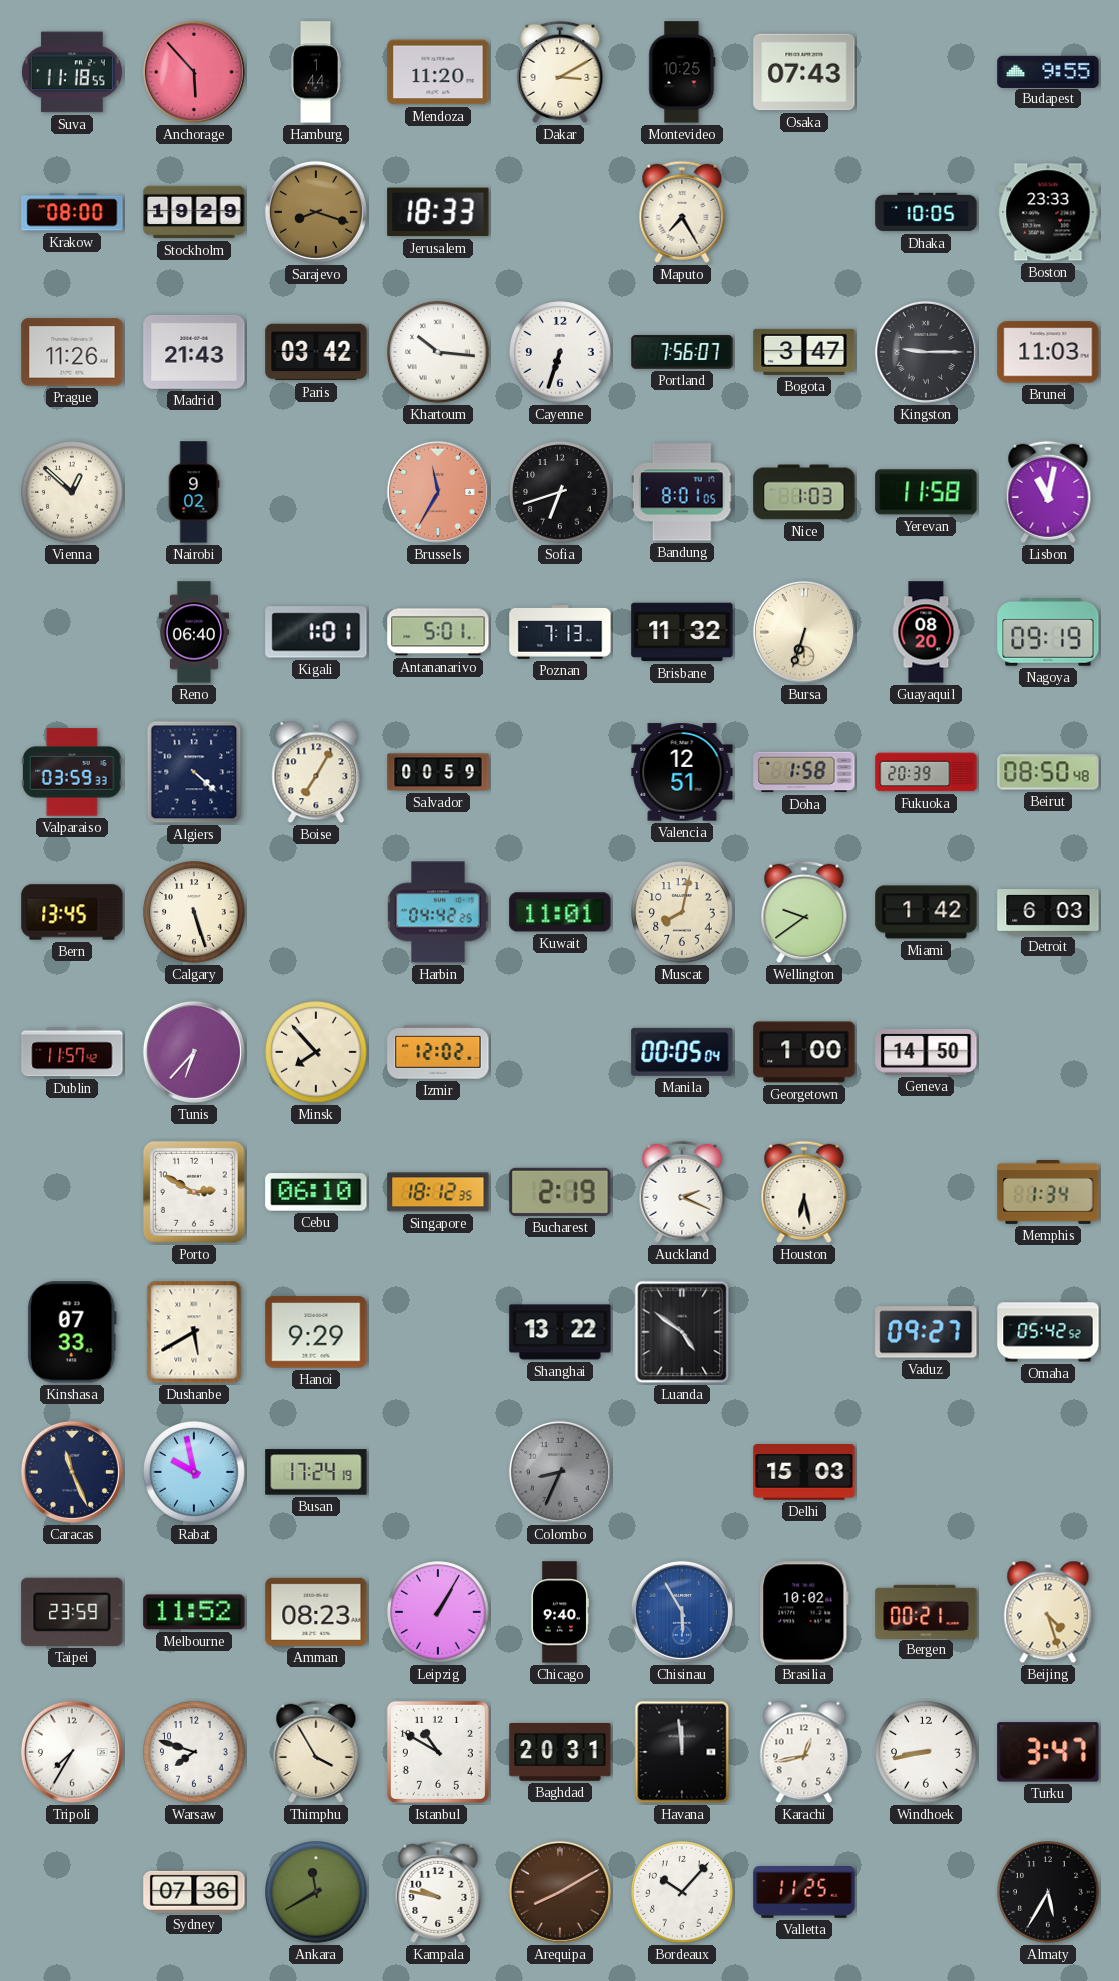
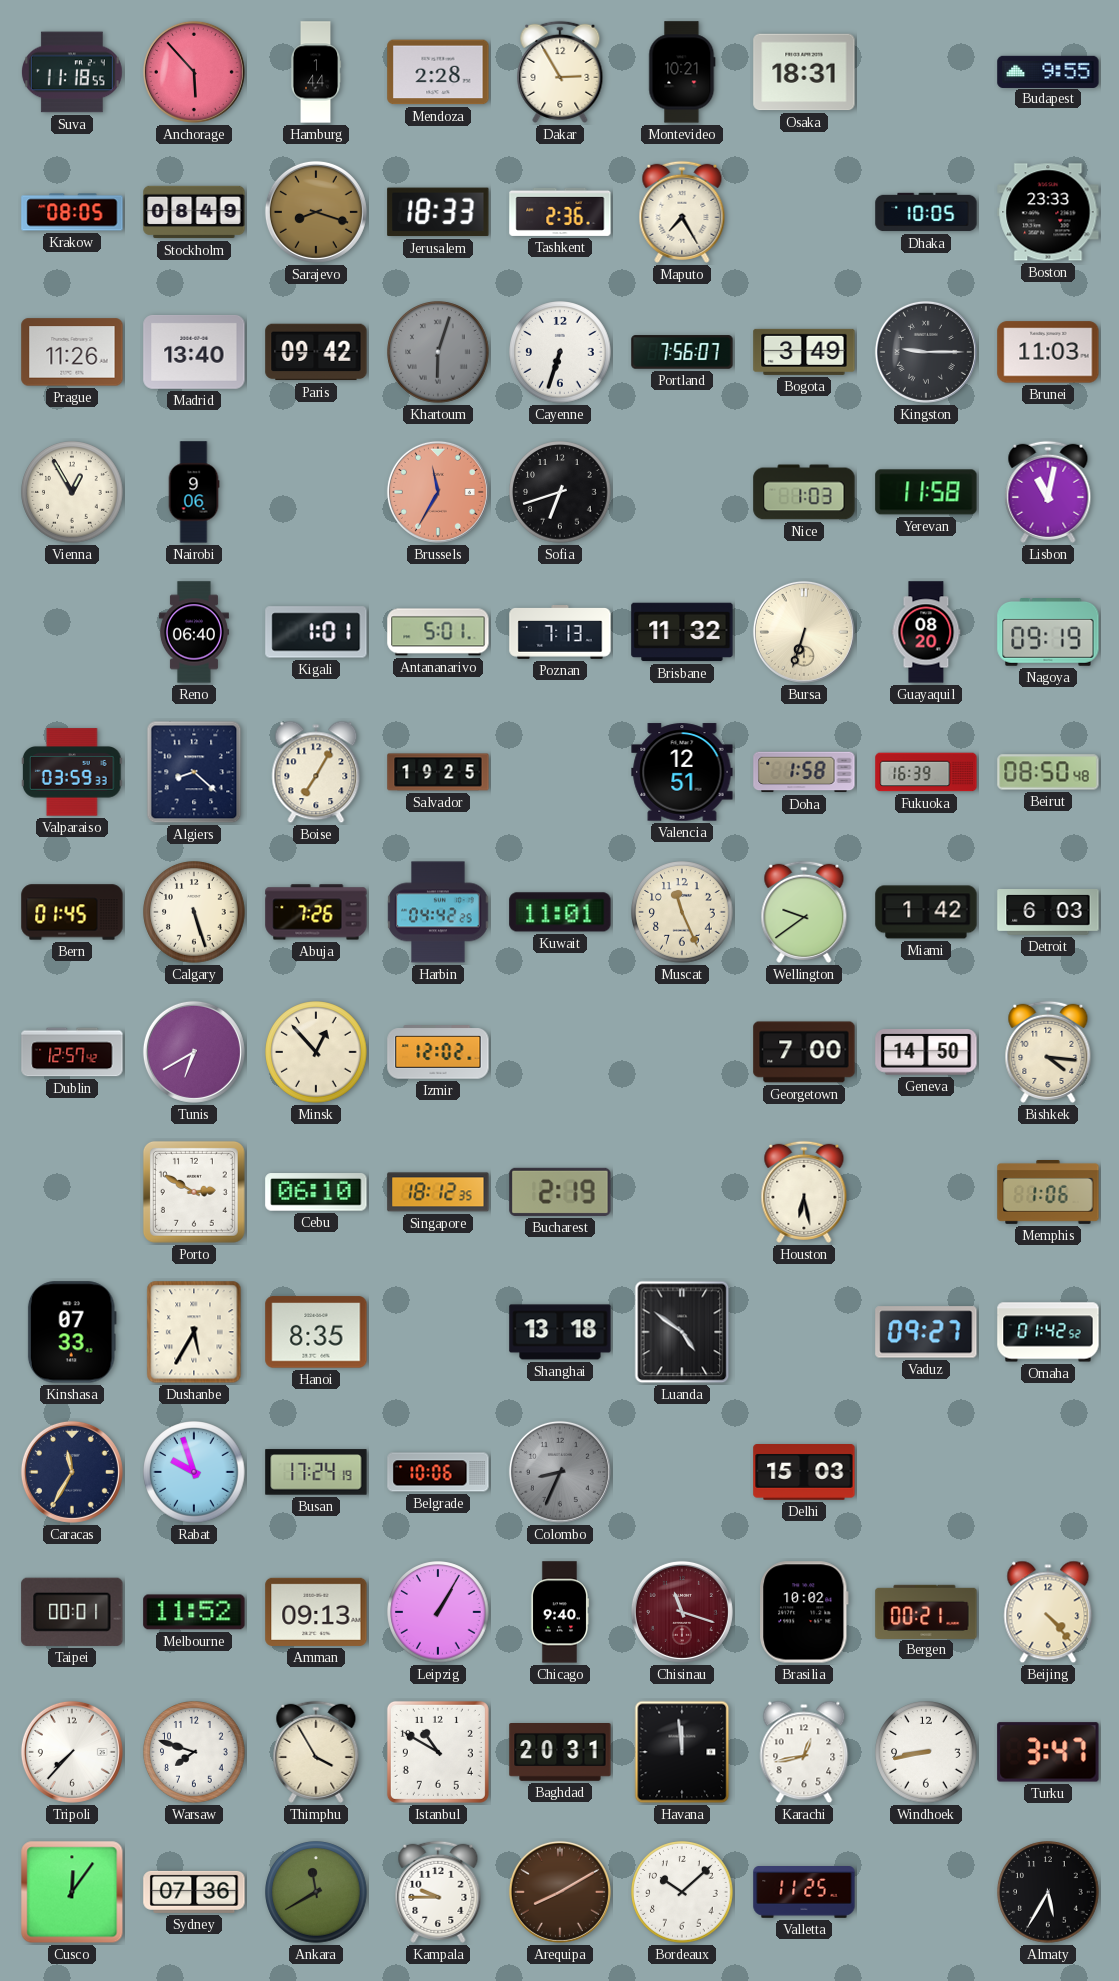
Mendoza: 11:20 -> 2:28 (438, 72)
Dakar: 3:10 -> 2:55 (560, 72)
Montevideo: 10:25 -> 10:21 (682, 72)
Osaka: 07:43 -> 18:31 (804, 72)
Krakow: 08:00 -> 08:05 (72, 212)
Stockholm: 19:29 -> 08:49 (194, 212)
Tashkent: none -> 2:36 (560, 212)
Madrid: 21:43 -> 13:40 (194, 352)
Paris: 03:42 -> 09:42 (316, 352)
Khartoum: 10:16 -> 6:03 (438, 352)
Khartoum dial: white -> grey (438, 352)
Bogota: 3:47 -> 3:49 (804, 352)
Vienna: 12:52 -> 12:55 (72, 492)
Nairobi: 9:02 -> 9:06 (194, 492)
Bandung: 8:01 -> none (682, 492)
Algiers: 4:22 -> 8:22 (194, 772)
Salvador: 00:59 -> 19:25 (438, 772)
Fukuoka: 20:39 -> 16:39 (926, 772)
Bern: 13:45 -> 01:45 (72, 912)
Abuja: none -> 7:26 (316, 912)
Muscat: 8:02 -> 11:26 (682, 912)
Dublin: 11:57 -> 12:57 (72, 1052)
Tunis: 6:37 -> 6:40 (194, 1052)
Minsk: 7:53 -> 12:53 (316, 1052)
Manila: 00:05 -> none (682, 1052)
Georgetown: 1:00 -> 7:00 (804, 1052)
Bishkek: none -> 4:16 (1048, 1052)
Auckland: 2:19 -> none (682, 1192)
Memphis: 1:34 -> 1:06 (1048, 1192)
Dushanbe: 5:40 -> 5:35 (194, 1332)
Hanoi: 9:29 -> 8:35 (316, 1332)
Shanghai: 13:22 -> 13:18 (560, 1332)
Omaha: 05:42 -> 01:42 (1048, 1332)
Caracas: 11:26 -> 11:35 (72, 1472)
Rabat: 9:58 -> 9:57 (194, 1472)
Belgrade: none -> 10:06 (438, 1472)
Taipei: 23:59 -> 00:01 (72, 1612)
Amman: 08:23 -> 09:13 (316, 1612)
Chisinau: 5:55 -> 11:18 (682, 1612)
Chisinau dial: blue -> burgundy (682, 1612)
Beijing: 4:27 -> 4:23 (1048, 1612)
Tripoli: 7:35 -> 7:37 (72, 1752)
Cusco: none -> 12:06 (72, 1892)
Kampala: 9:47 -> 9:45 (438, 1892)
Bordeaux: 10:07 -> 10:08 (682, 1892)
